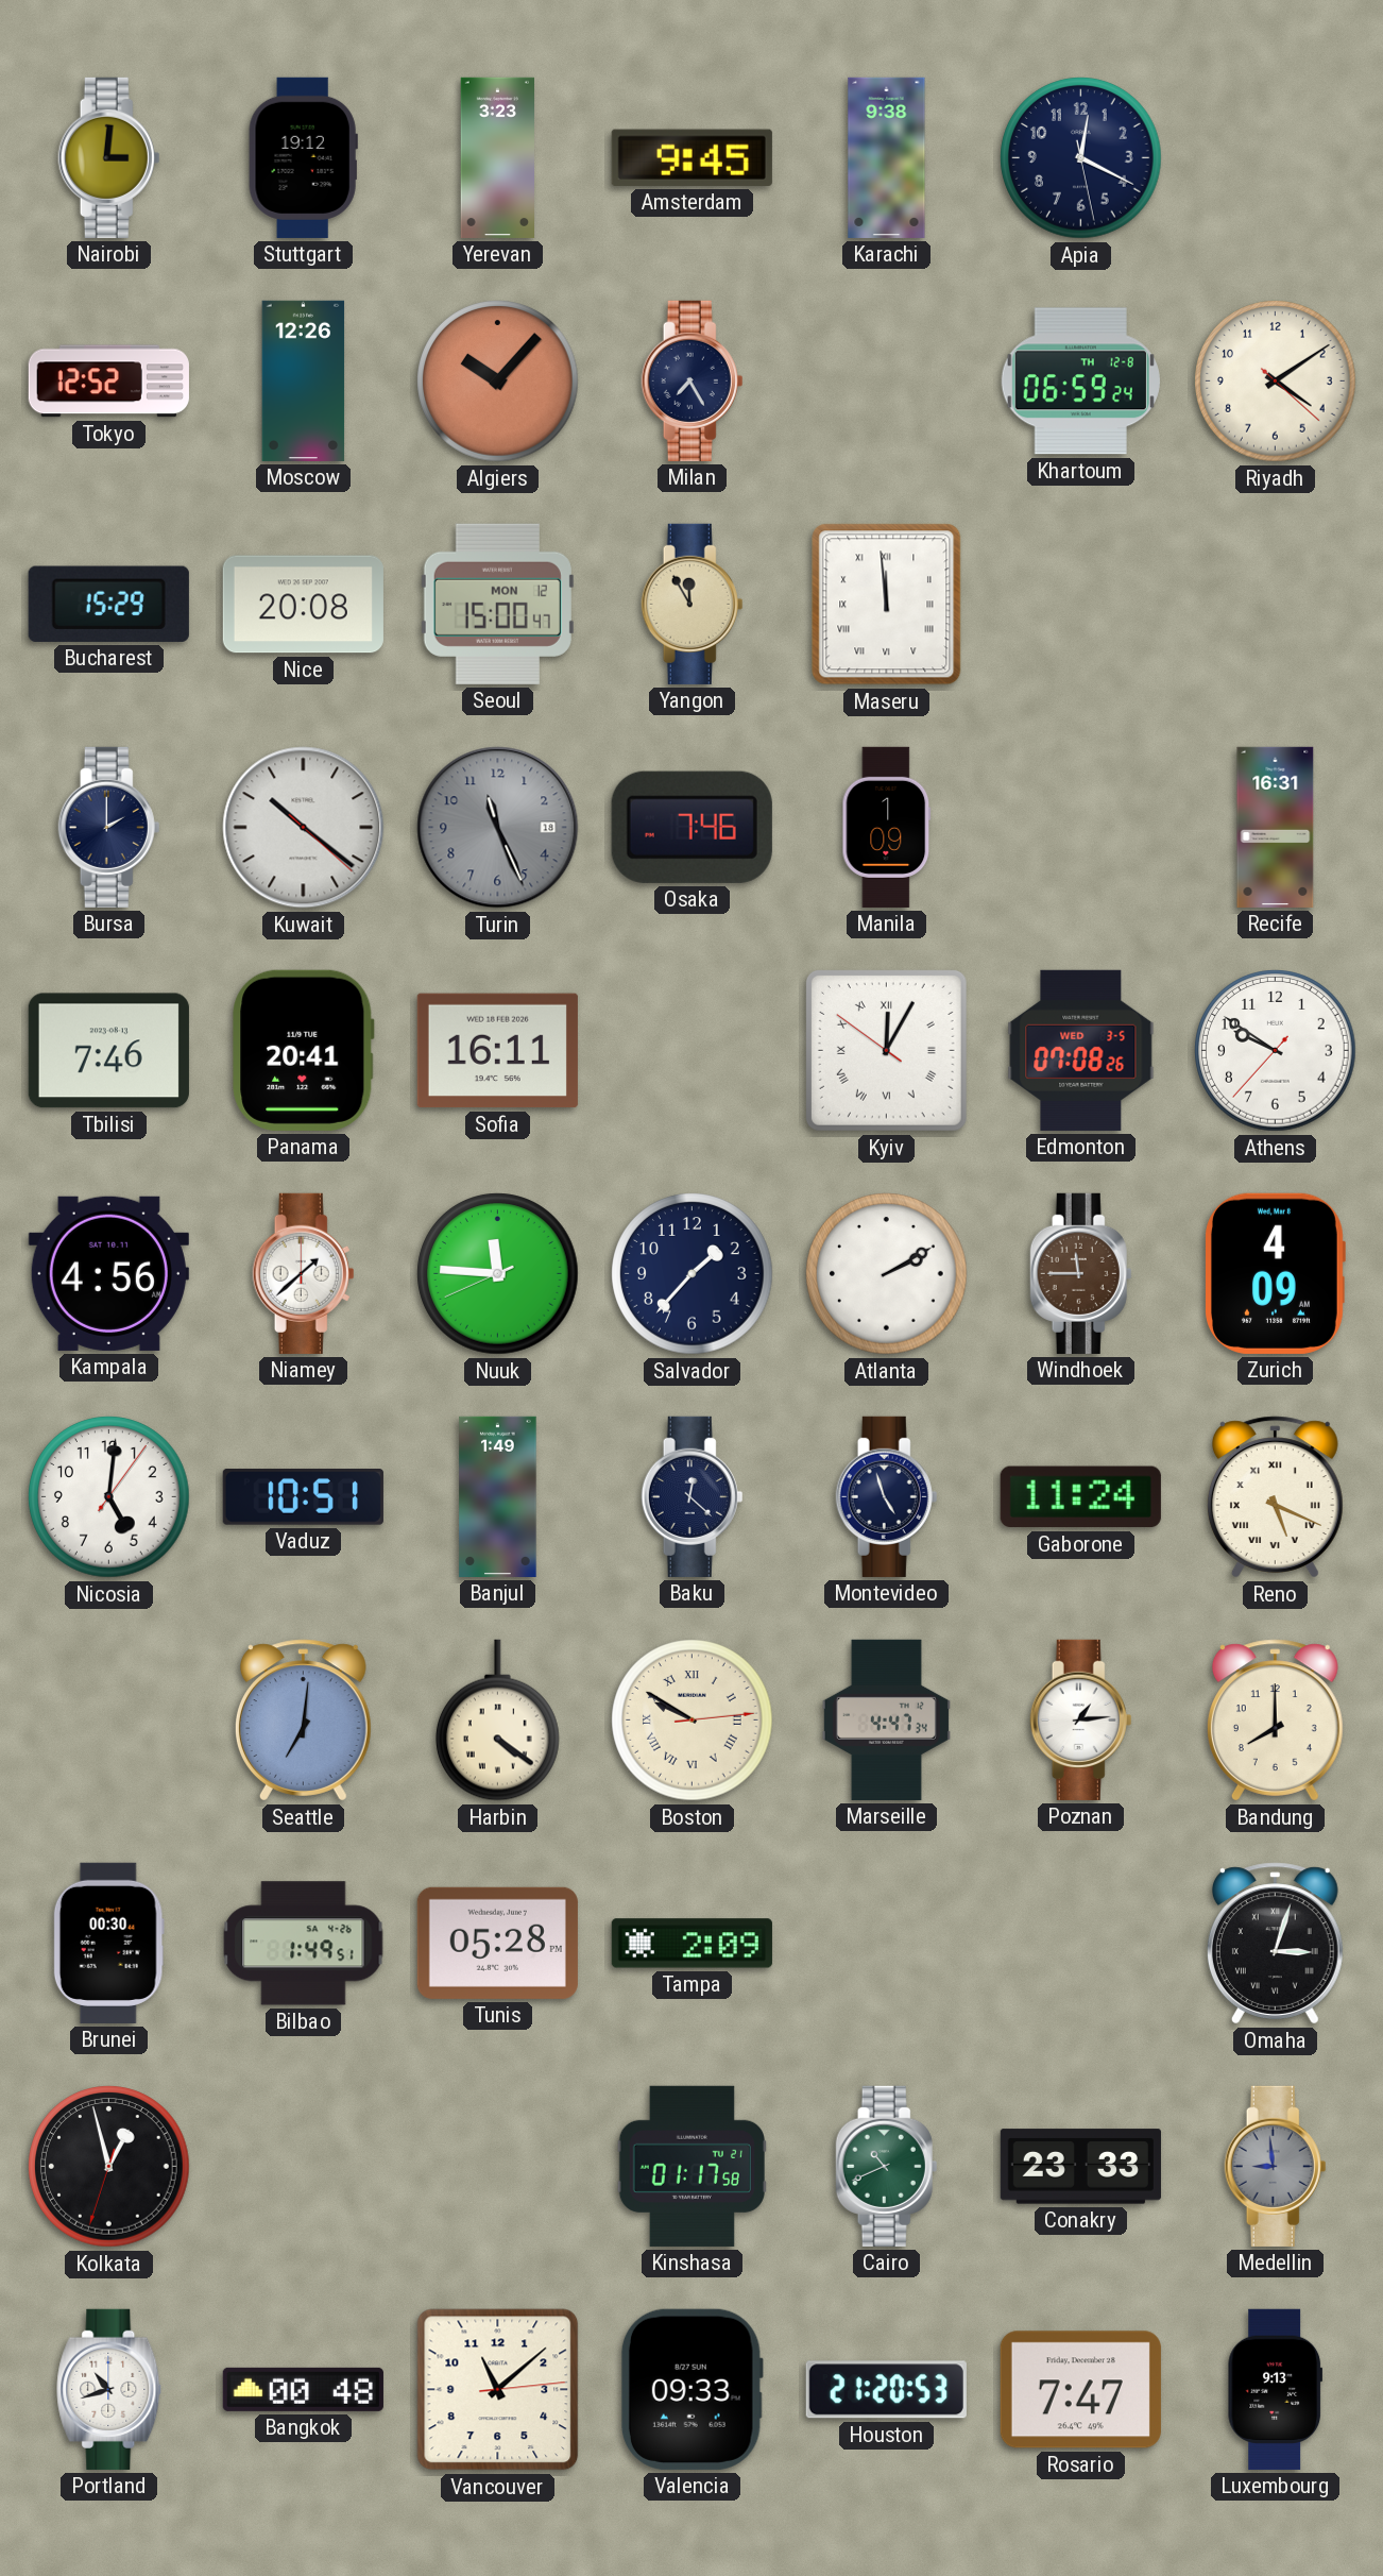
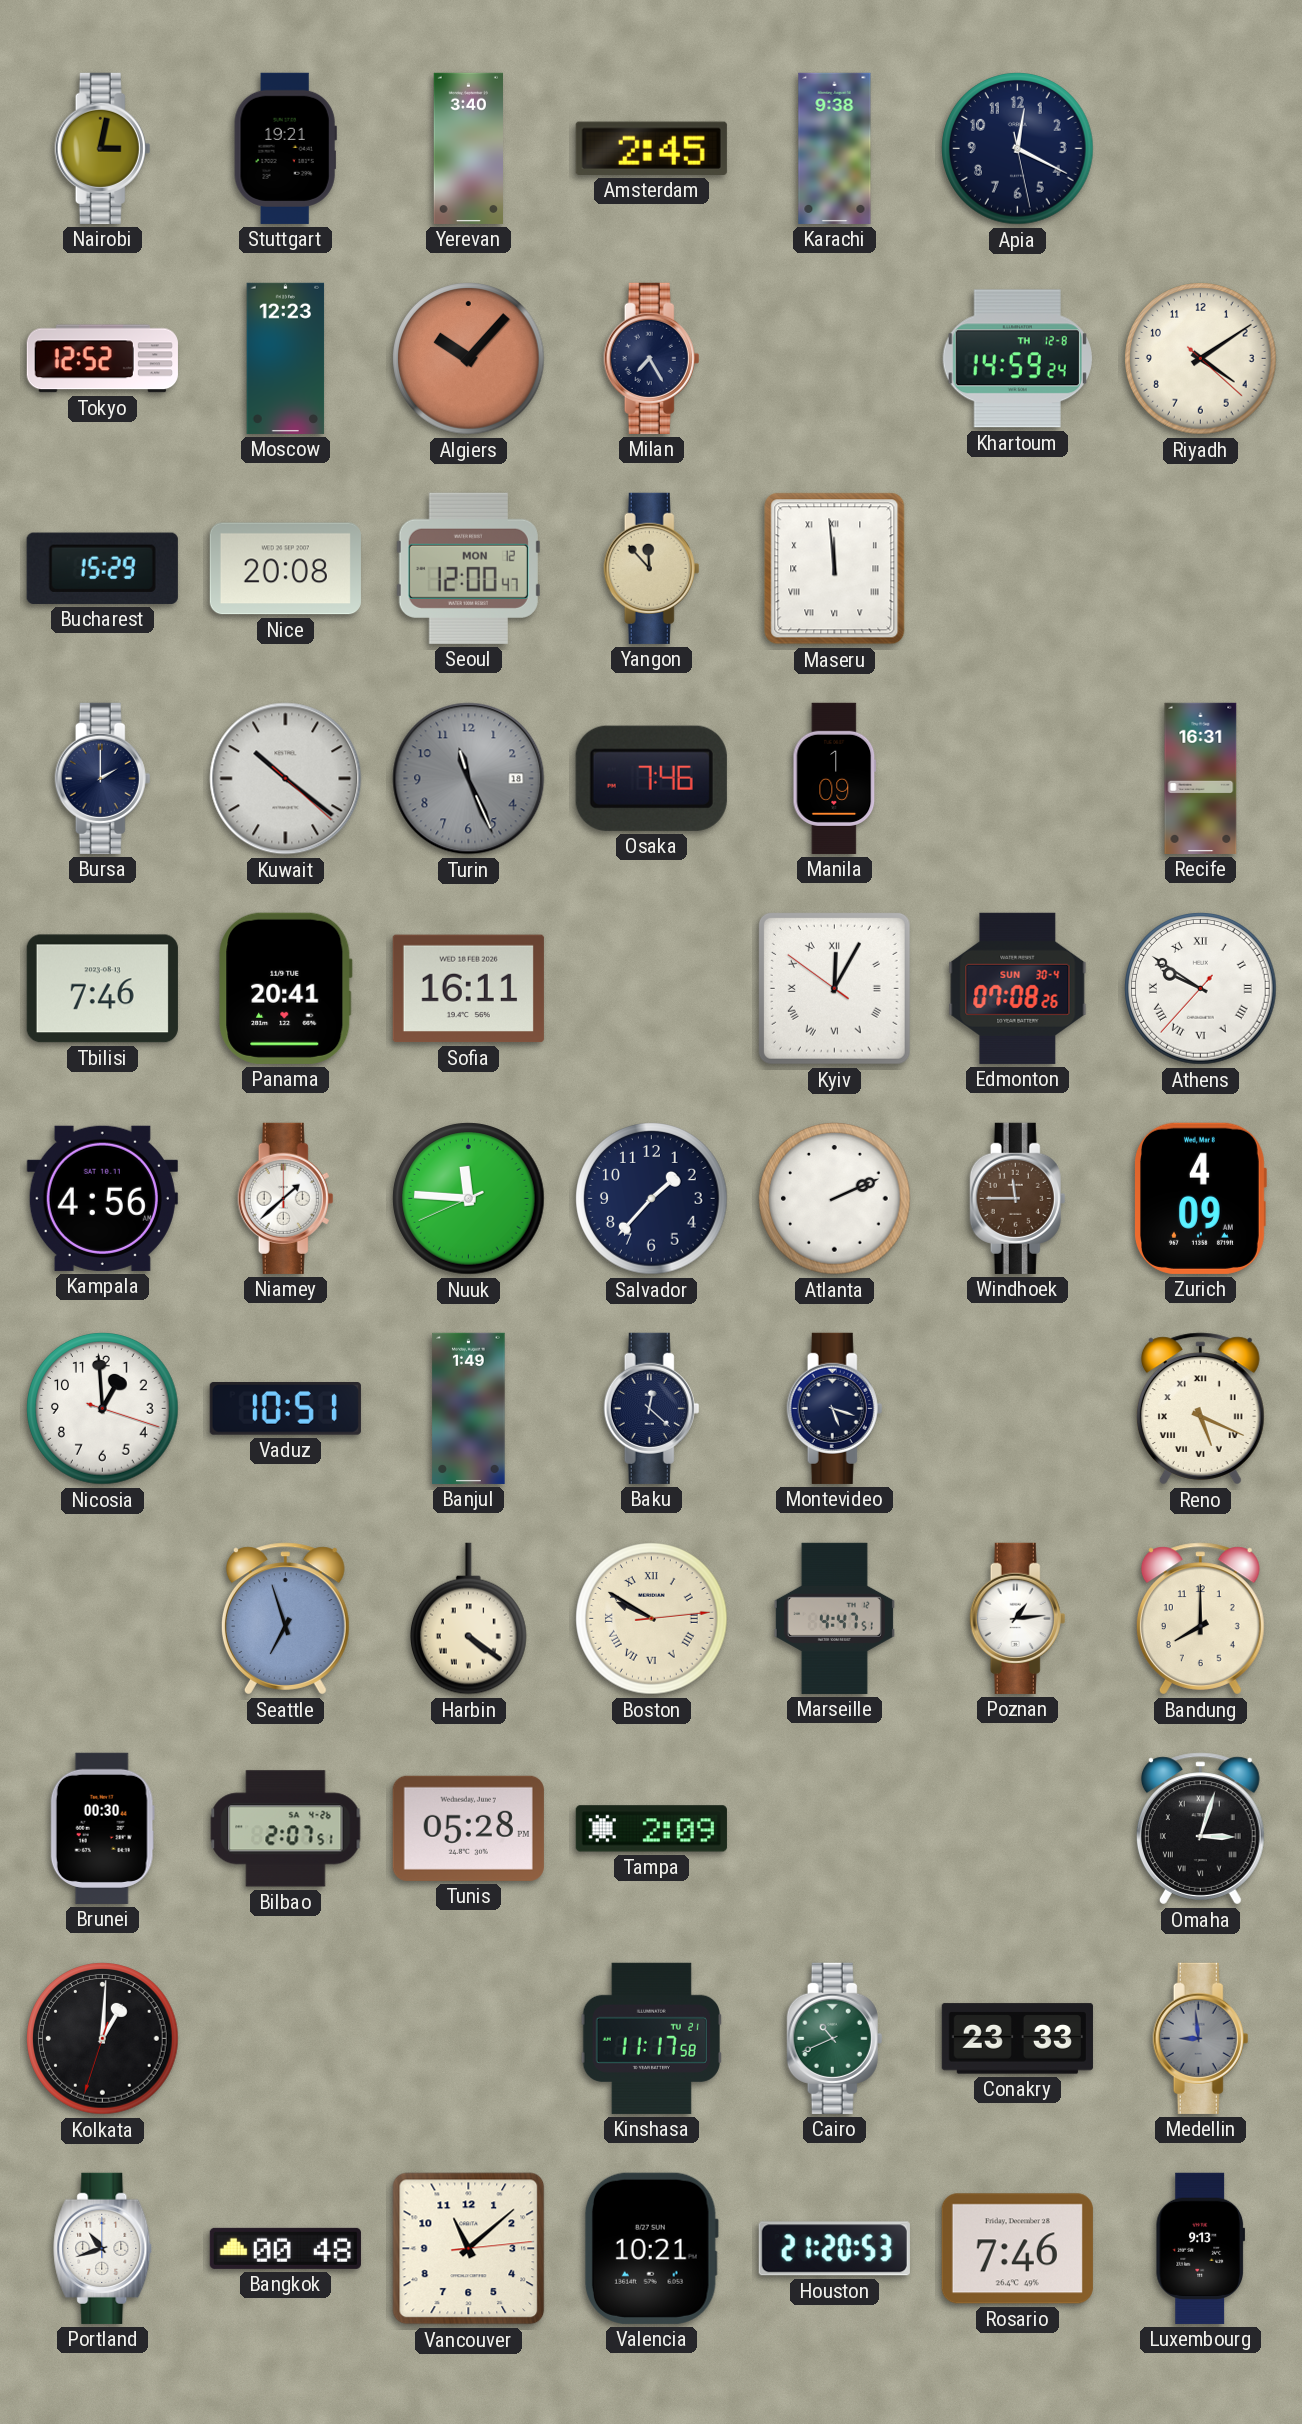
Nairobi: 3:01 -> 3:02 (103, 148)
Stuttgart: 19:12 -> 19:21 (285, 148)
Yerevan: 3:23 -> 3:40 (468, 148)
Amsterdam: 9:45 -> 2:45 (651, 148)
Moscow: 12:26 -> 12:23 (286, 358)
Khartoum: 06:59 -> 14:59 (1017, 359)
Seoul: 15:00 -> 12:00 (468, 568)
Yangon: 11:55 -> 11:53 (652, 568)
Edmonton date: WED 3-5 -> SUN 30-4 (1018, 988)
Athens numerals: Arabic -> Roman (1201, 989)
Atlanta: 2:10 -> 2:11 (835, 1199)
Nicosia: 5:01 -> 12:59 (103, 1409)
Montevideo: 4:57 -> 5:18 (835, 1408)
Gaborone: 11:24 -> none (1080, 1497)
Seattle: 7:01 -> 6:57 (285, 1619)
Marseille: 4:47:34 -> 4:47:51 (834, 1618)
Bilbao: 1:49 -> 2:07 (286, 1829)
Kolkata: 12:57 -> 1:00 (103, 2039)
Kinshasa: 01:17 -> 11:17 (651, 2038)
Valencia: 09:33 -> 10:21 (651, 2248)
Rosario: 7:47 -> 7:46 (1017, 2249)
